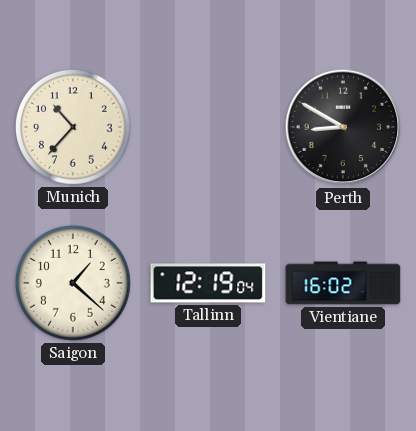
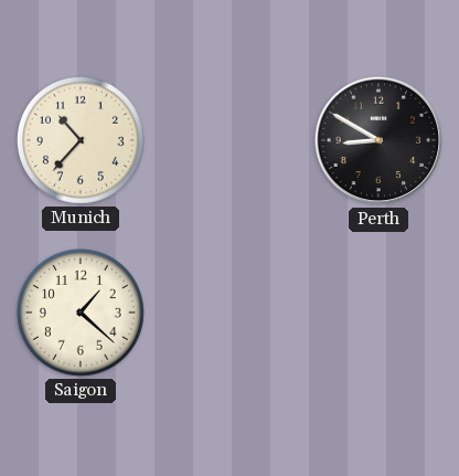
Tallinn: 12:19 -> none (208, 283)
Vientiane: 16:02 -> none (343, 283)
